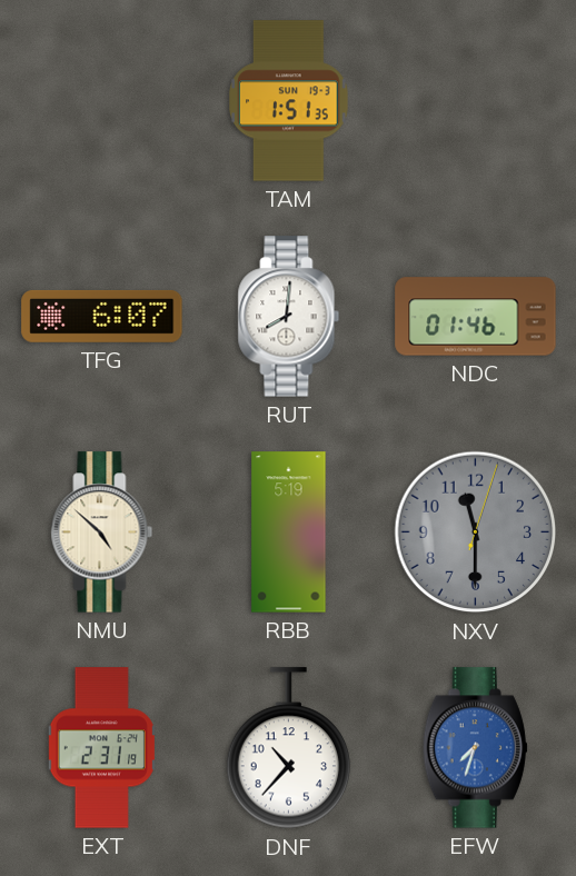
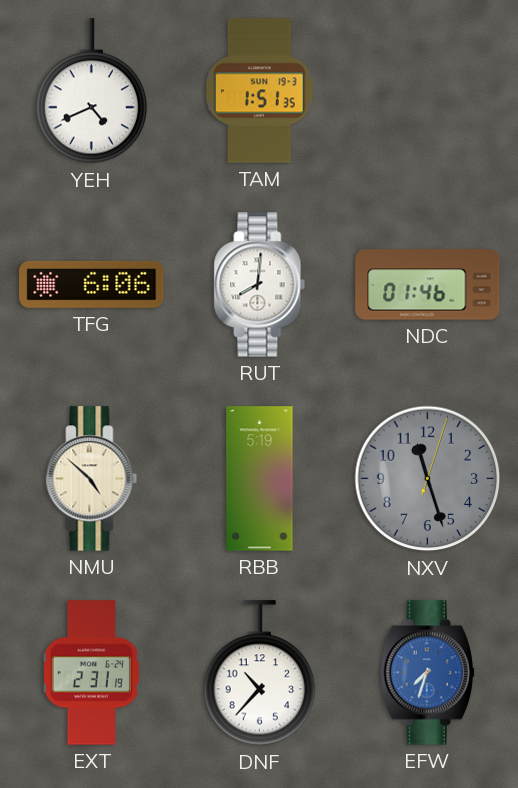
YEH: none -> 4:41 (92, 91)
TFG: 6:07 -> 6:06 (92, 284)
NXV: 11:30 -> 11:27 (428, 479)
